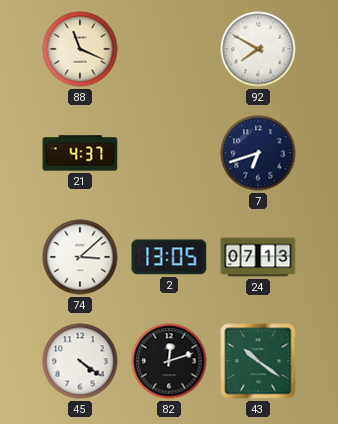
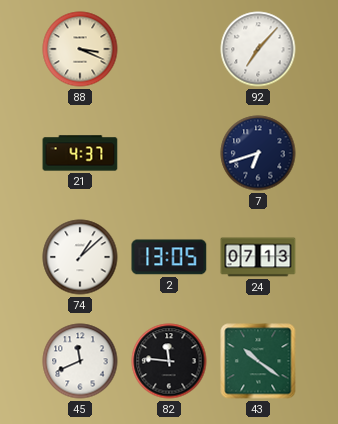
88: 11:19 -> 3:19 (80, 49)
92: 7:50 -> 7:07 (258, 49)
74: 3:08 -> 1:08 (80, 257)
45: 4:21 -> 11:41 (80, 361)
82: 12:12 -> 11:46 (169, 361)
